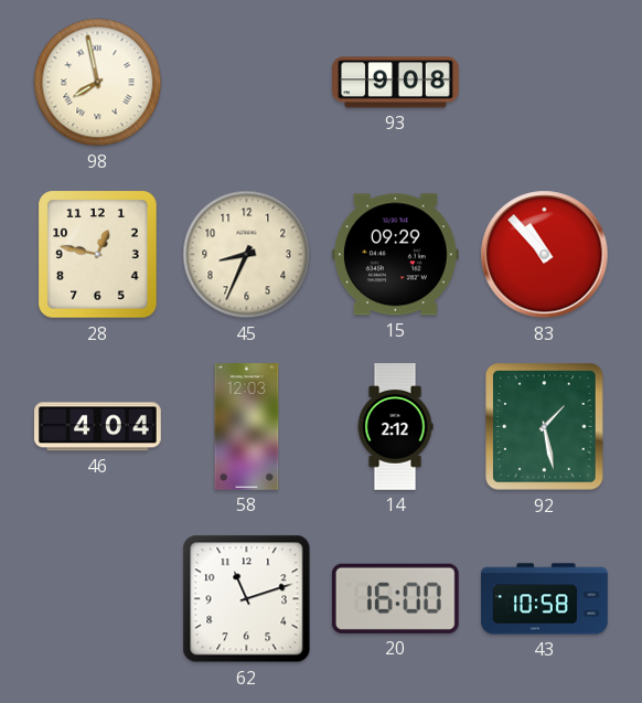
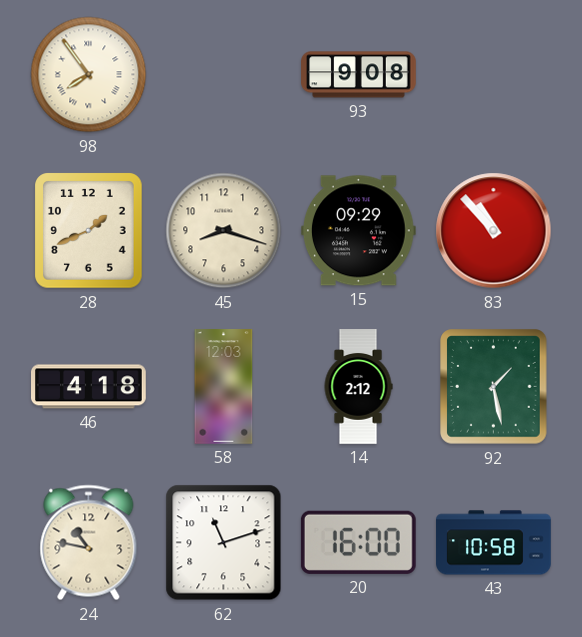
98: 7:58 -> 7:54 (89, 75)
28: 12:47 -> 1:41 (89, 231)
45: 8:34 -> 8:18 (224, 231)
46: 4:04 -> 4:18 (89, 387)
24: none -> 10:47 (89, 543)
